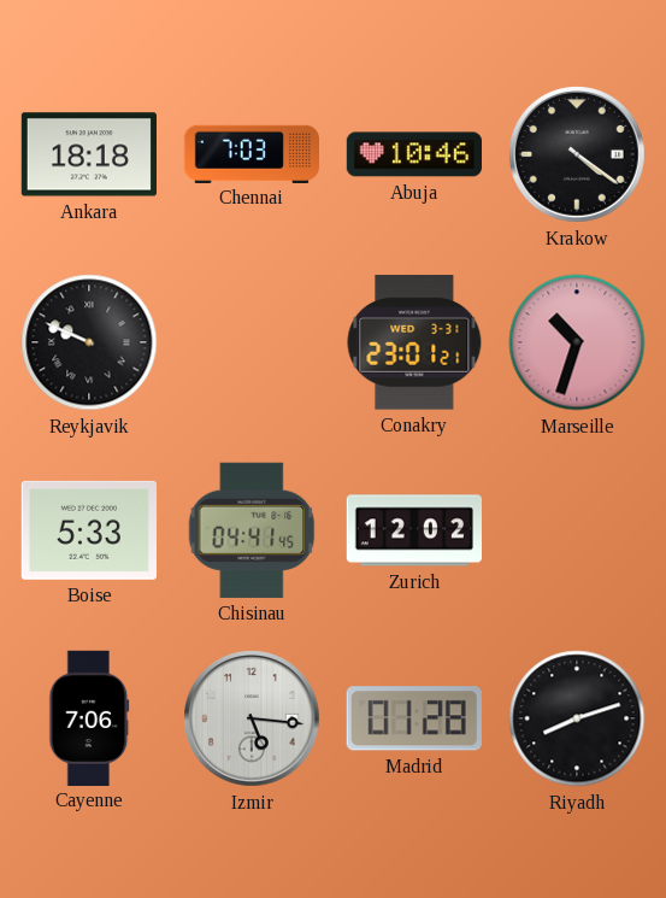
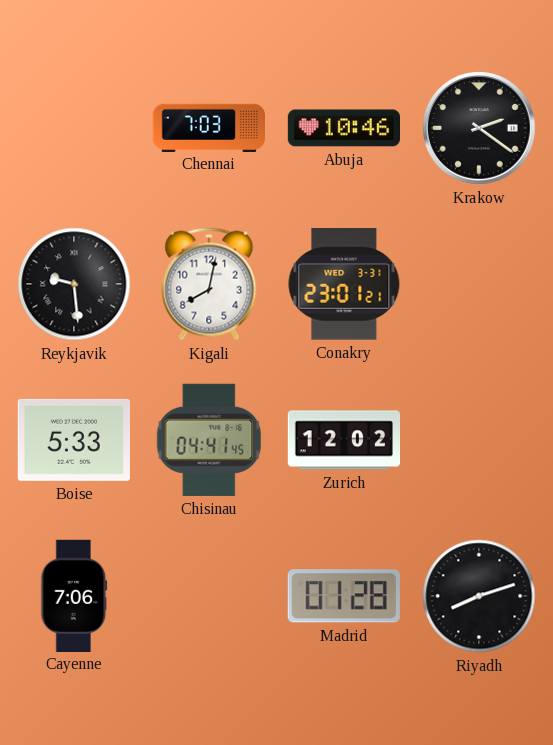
Ankara: 18:18 -> none (89, 154)
Krakow: 4:21 -> 2:21 (479, 128)
Reykjavik: 9:49 -> 9:29 (74, 284)
Kigali: none -> 8:02 (209, 284)
Marseille: 10:33 -> none (577, 342)
Izmir: 5:16 -> none (252, 718)
